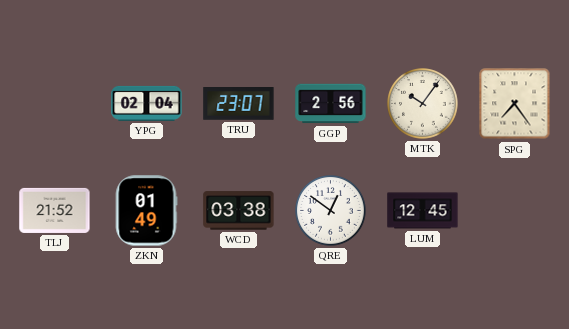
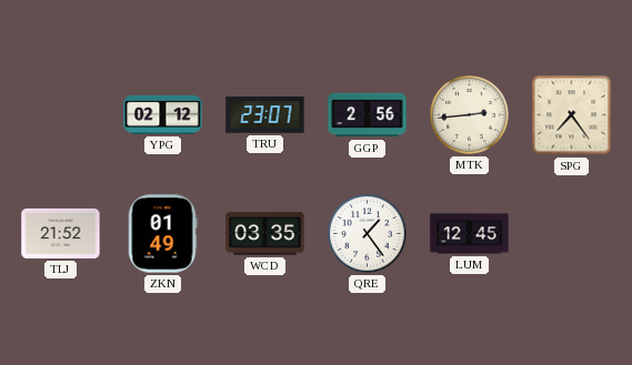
YPG: 02:04 -> 02:12 (163, 114)
MTK: 10:06 -> 2:44 (470, 115)
WCD: 03:38 -> 03:35 (265, 234)
QRE: 12:51 -> 1:24 (368, 234)
